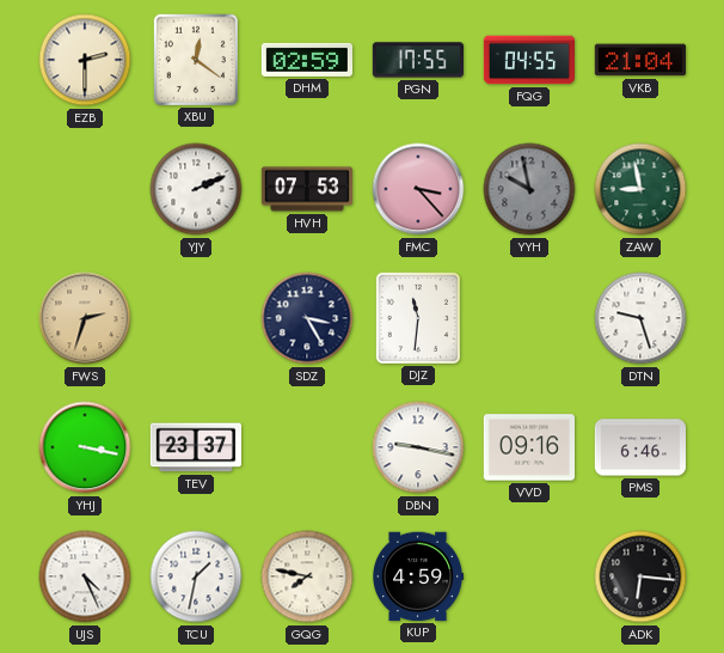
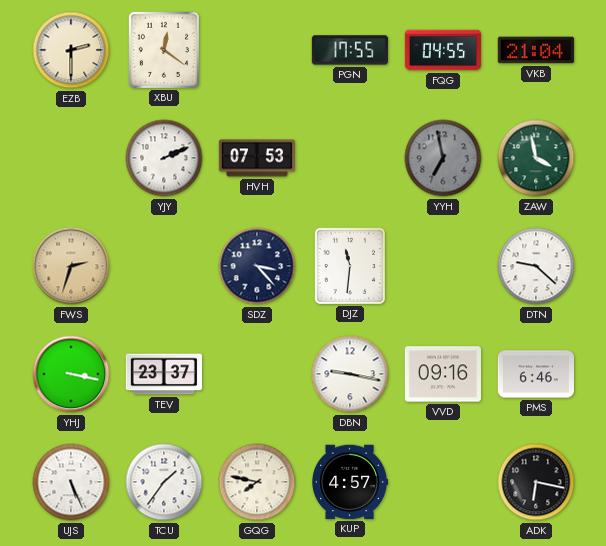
DHM: 02:59 -> none (306, 60)
FMC: 3:23 -> none (418, 189)
YYH: 9:58 -> 6:58 (443, 158)
ZAW: 8:58 -> 3:58 (536, 158)
SDZ: 3:25 -> 3:23 (257, 266)
DTN: 9:27 -> 9:22 (536, 266)
UJS: 4:26 -> 5:26 (71, 482)
TCU: 1:32 -> 1:36 (164, 482)
KUP: 4:59 -> 4:57 (350, 482)
ADK: 6:16 -> 6:17 (536, 482)
